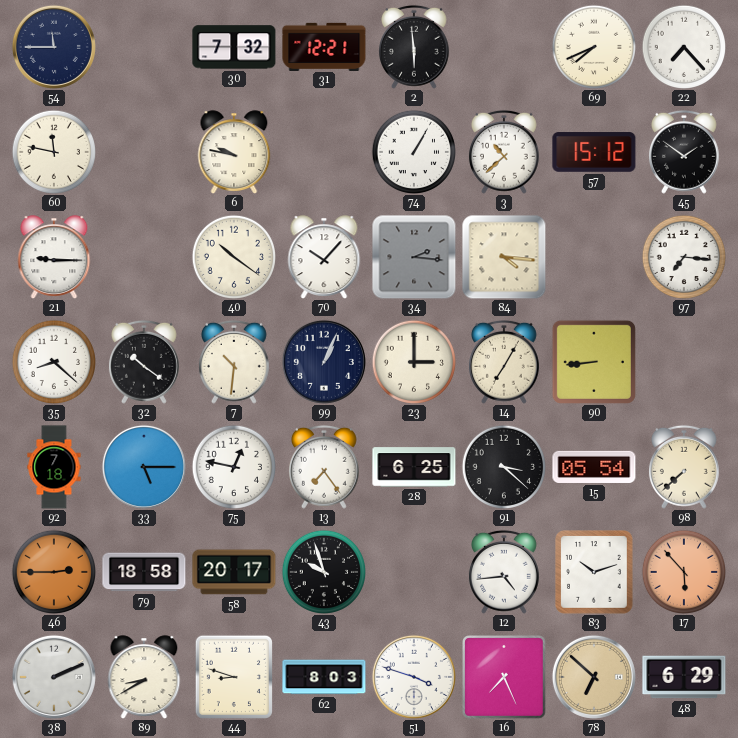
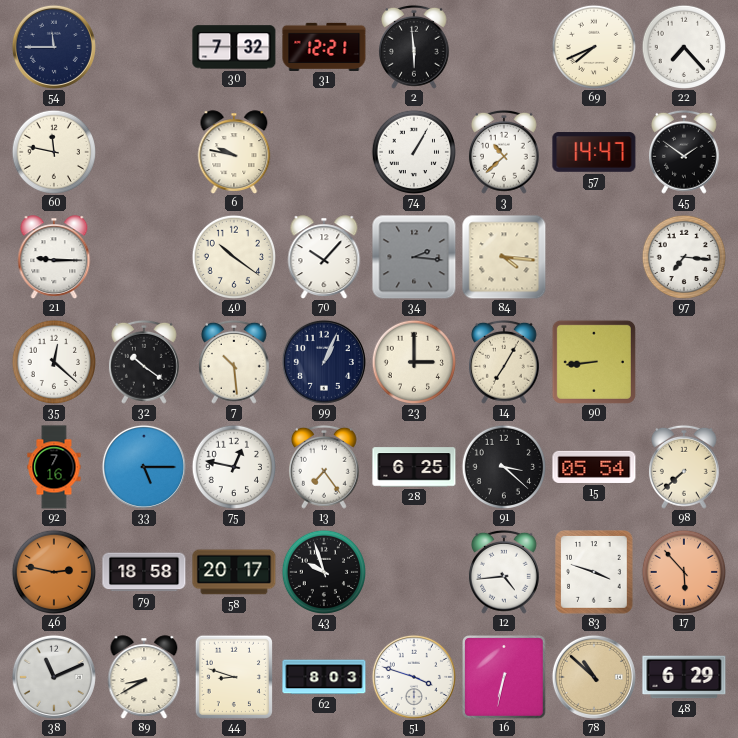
57: 15:12 -> 14:47 (594, 152)
35: 8:22 -> 12:22 (53, 361)
7: 10:31 -> 10:29 (234, 362)
92: 7:18 -> 7:16 (54, 467)
46: 2:45 -> 2:47 (53, 571)
83: 10:12 -> 3:48 (595, 572)
38: 2:11 -> 11:11 (54, 677)
16: 7:26 -> 6:32 (505, 678)
78: 6:52 -> 10:52 (594, 677)
